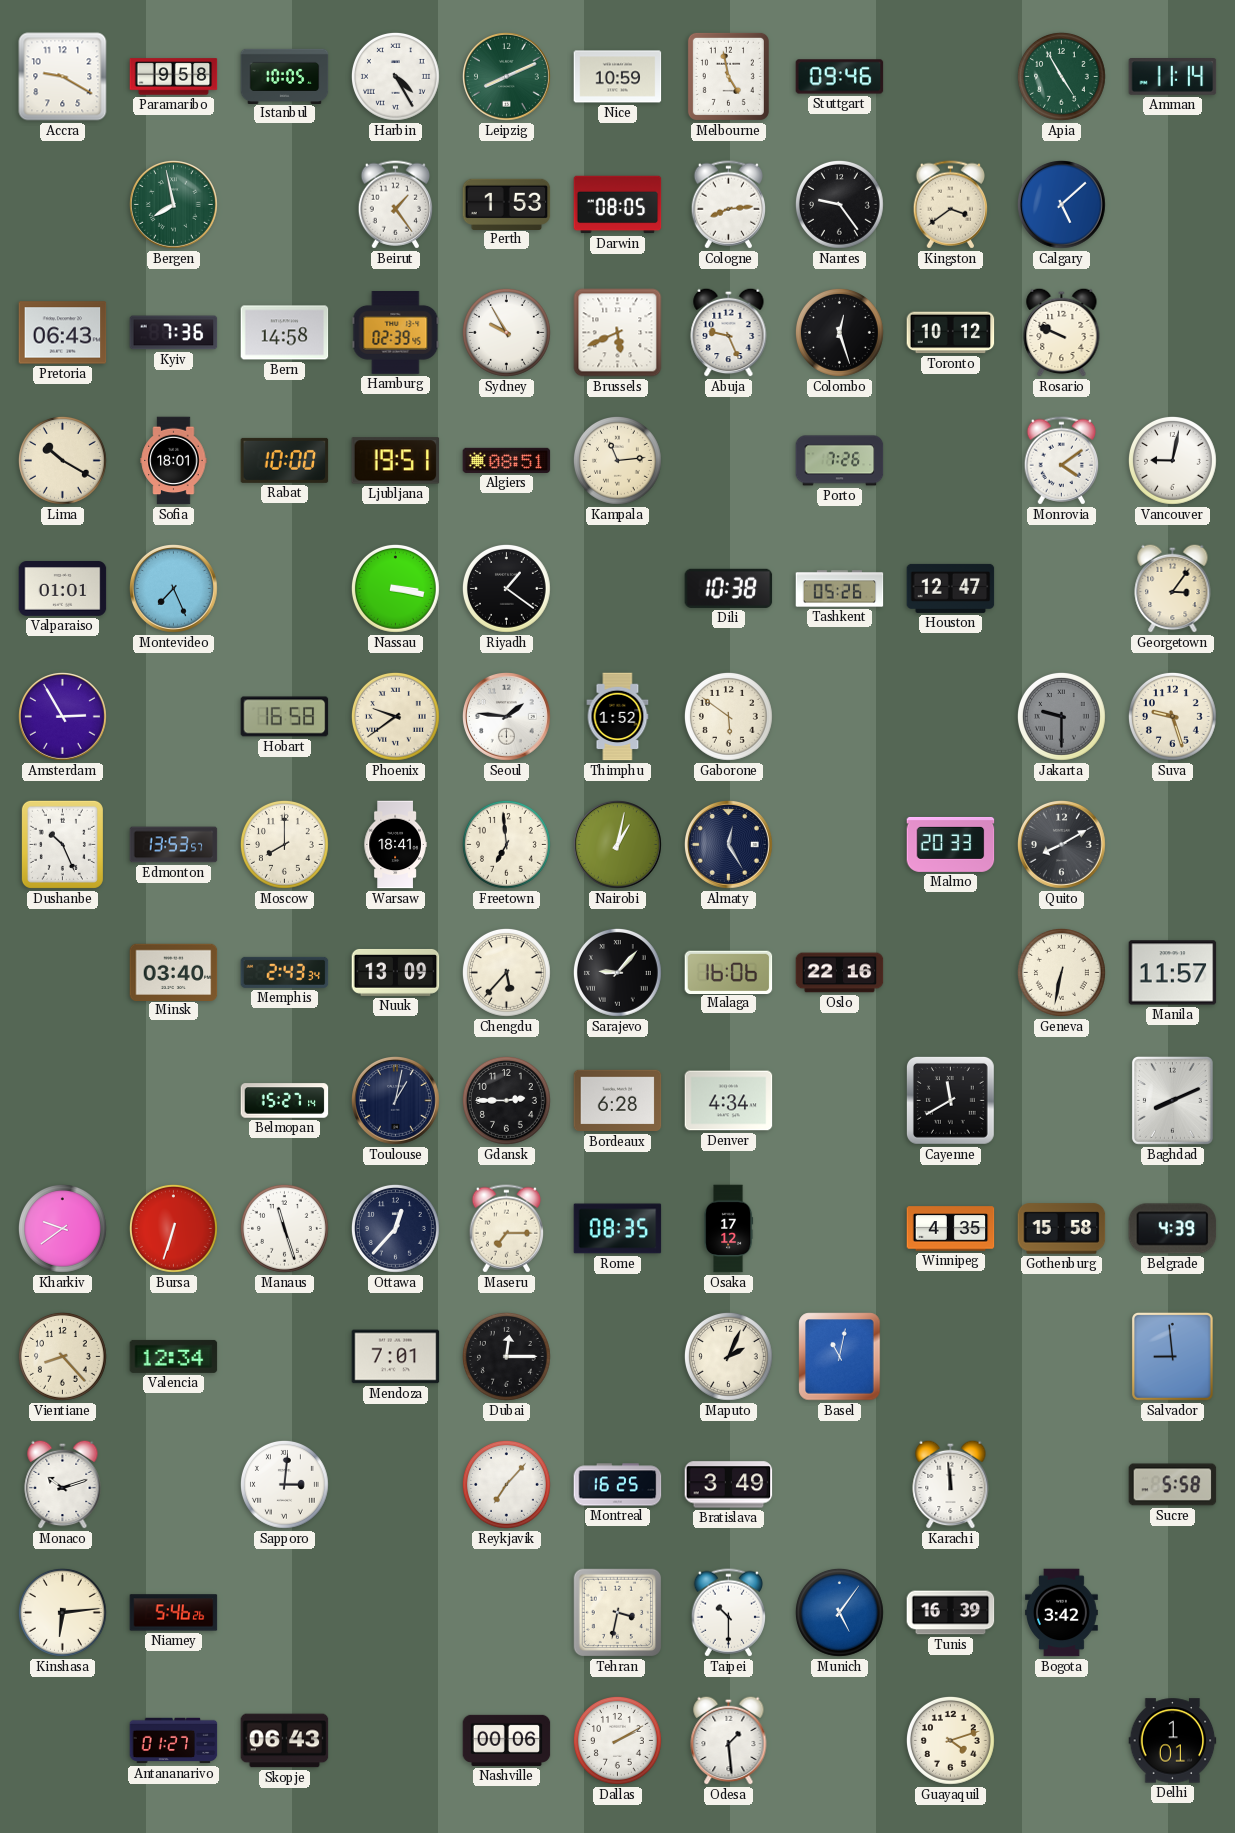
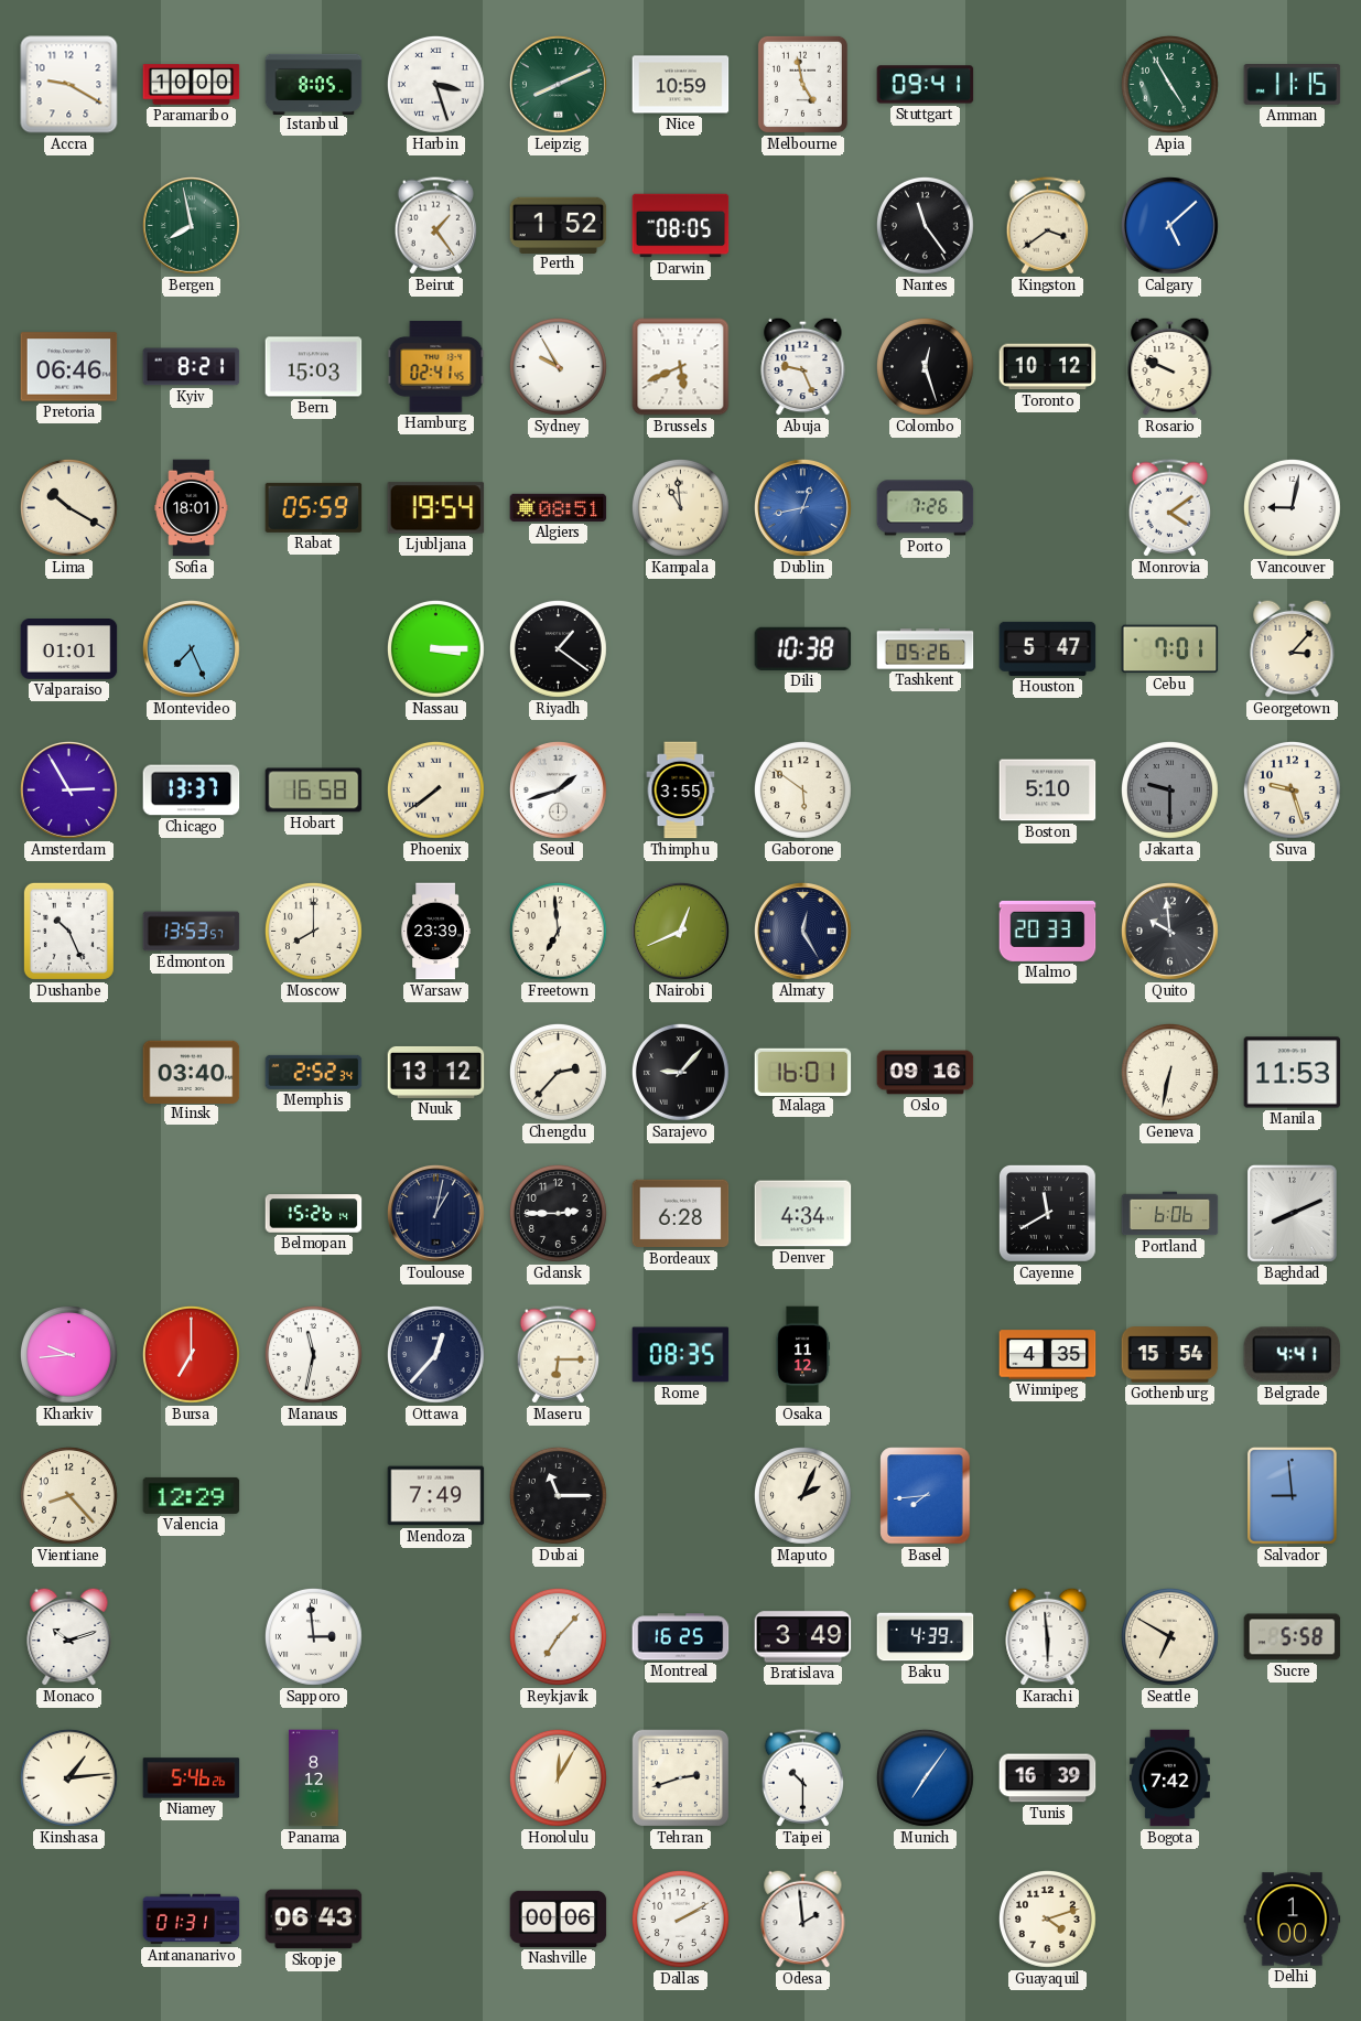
Paramaribo: 9:58 -> 10:00 (192, 85)
Istanbul: 10:05 -> 8:05 (314, 84)
Harbin: 4:25 -> 3:27 (435, 84)
Stuttgart: 09:46 -> 09:41 (926, 85)
Amman: 11:14 -> 11:15 (1293, 85)
Perth: 1:53 -> 1:52 (559, 225)
Cologne: 8:14 -> none (728, 205)
Nantes: 9:24 -> 11:24 (925, 225)
Pretoria: 06:43 -> 06:46 (69, 367)
Kyiv: 7:36 -> 8:21 (192, 367)
Bern: 14:58 -> 15:03 (314, 367)
Hamburg: 02:39 -> 02:41 (436, 367)
Rabat: 10:00 -> 05:59 (314, 507)
Ljubljana: 19:51 -> 19:54 (436, 508)
Kampala: 11:14 -> 10:59 (680, 507)
Dublin: none -> 12:43 (803, 508)
Nassau: 3:17 -> 3:15 (435, 648)
Houston: 12:47 -> 5:47 (1048, 648)
Cebu: none -> 7:01 (1170, 649)
Georgetown: 3:06 -> 3:07 (1293, 648)
Chicago: none -> 13:37 (192, 791)
Phoenix: 9:39 -> 7:39 (435, 789)
Seoul: 1:46 -> 1:42 (559, 791)
Thimphu: 1:52 -> 3:55 (681, 791)
Boston: none -> 5:10 (1048, 791)
Warsaw: 18:41 -> 23:39 (435, 932)
Nairobi: 1:02 -> 12:41 (681, 932)
Quito: 8:10 -> 9:59 (1170, 932)
Memphis: 2:43 -> 2:52 (314, 1072)
Nuuk: 13:09 -> 13:12 (436, 1072)
Chengdu: 5:37 -> 2:37 (558, 1072)
Malaga: 16:06 -> 16:01 (803, 1072)
Oslo: 22:16 -> 09:16 (926, 1073)
Manila: 11:57 -> 11:53 (1293, 1073)
Belmopan: 15:27 -> 15:26 (314, 1214)
Portland: none -> 6:06 (1170, 1214)
Kharkiv: 9:39 -> 9:44 (68, 1354)
Bursa: 6:33 -> 7:00 (191, 1354)
Manaus: 11:27 -> 11:32 (313, 1354)
Maseru: 7:15 -> 6:15 (558, 1355)
Osaka: 17:12 -> 11:12 (803, 1355)
Gothenburg: 15:58 -> 15:54 (1170, 1355)
Belgrade: 4:39 -> 4:41 (1293, 1355)
Valencia: 12:34 -> 12:29 (192, 1495)
Mendoza: 7:01 -> 7:49 (436, 1496)
Dubai: 12:15 -> 11:15 (558, 1495)
Basel: 11:02 -> 7:44 (926, 1496)
Sapporo: 3:01 -> 2:59 (313, 1636)
Baku: none -> 4:39 (926, 1637)
Karachi: 11:59 -> 5:59 (1048, 1636)
Seattle: none -> 6:50 (1169, 1636)
Kinshasa: 6:14 -> 1:14 (68, 1777)
Panama: none -> 8:12 (314, 1778)
Honolulu: none -> 12:05 (558, 1777)
Tehran: 3:32 -> 2:42 (681, 1778)
Munich: 5:06 -> 7:06 (925, 1777)
Bogota: 3:42 -> 7:42 (1170, 1778)
Antananarivo: 01:27 -> 01:31 (192, 1920)
Odesa: 1:29 -> 1:59 (803, 1918)
Delhi: 1:01 -> 1:00 (1293, 1920)
